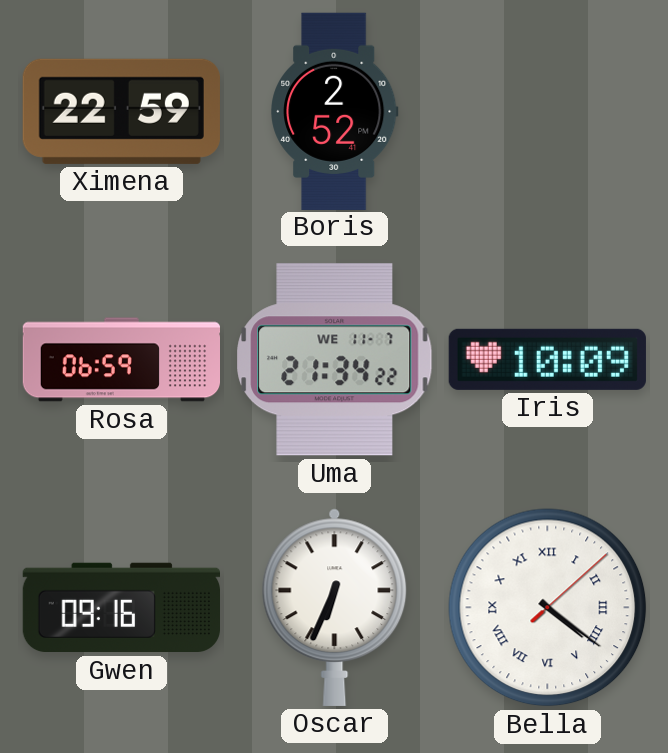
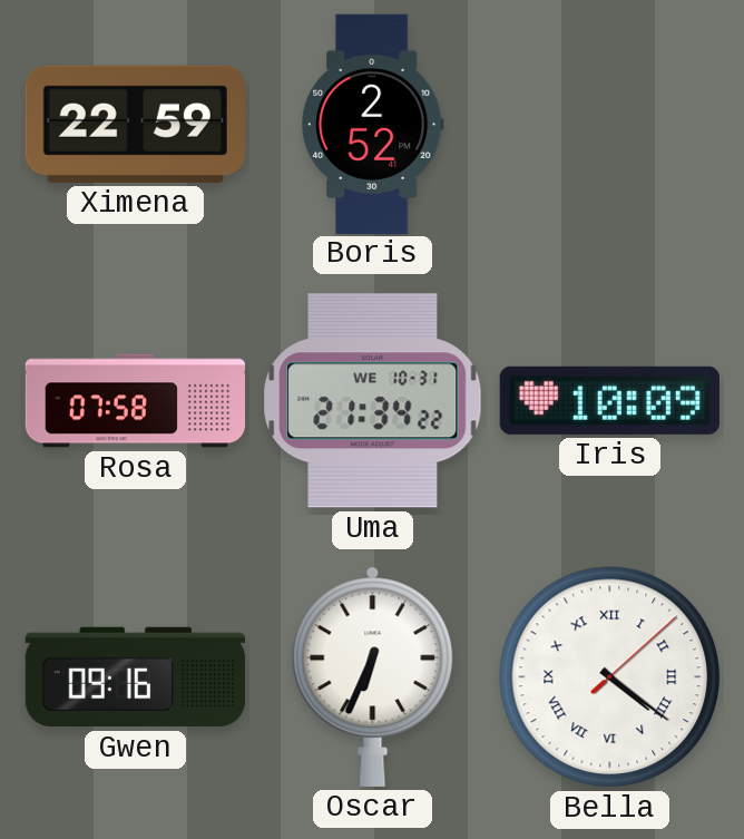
Rosa: 06:59 -> 07:58 (136, 401)
Uma date: WE 11-7 -> WE 10-31 (373, 401)
